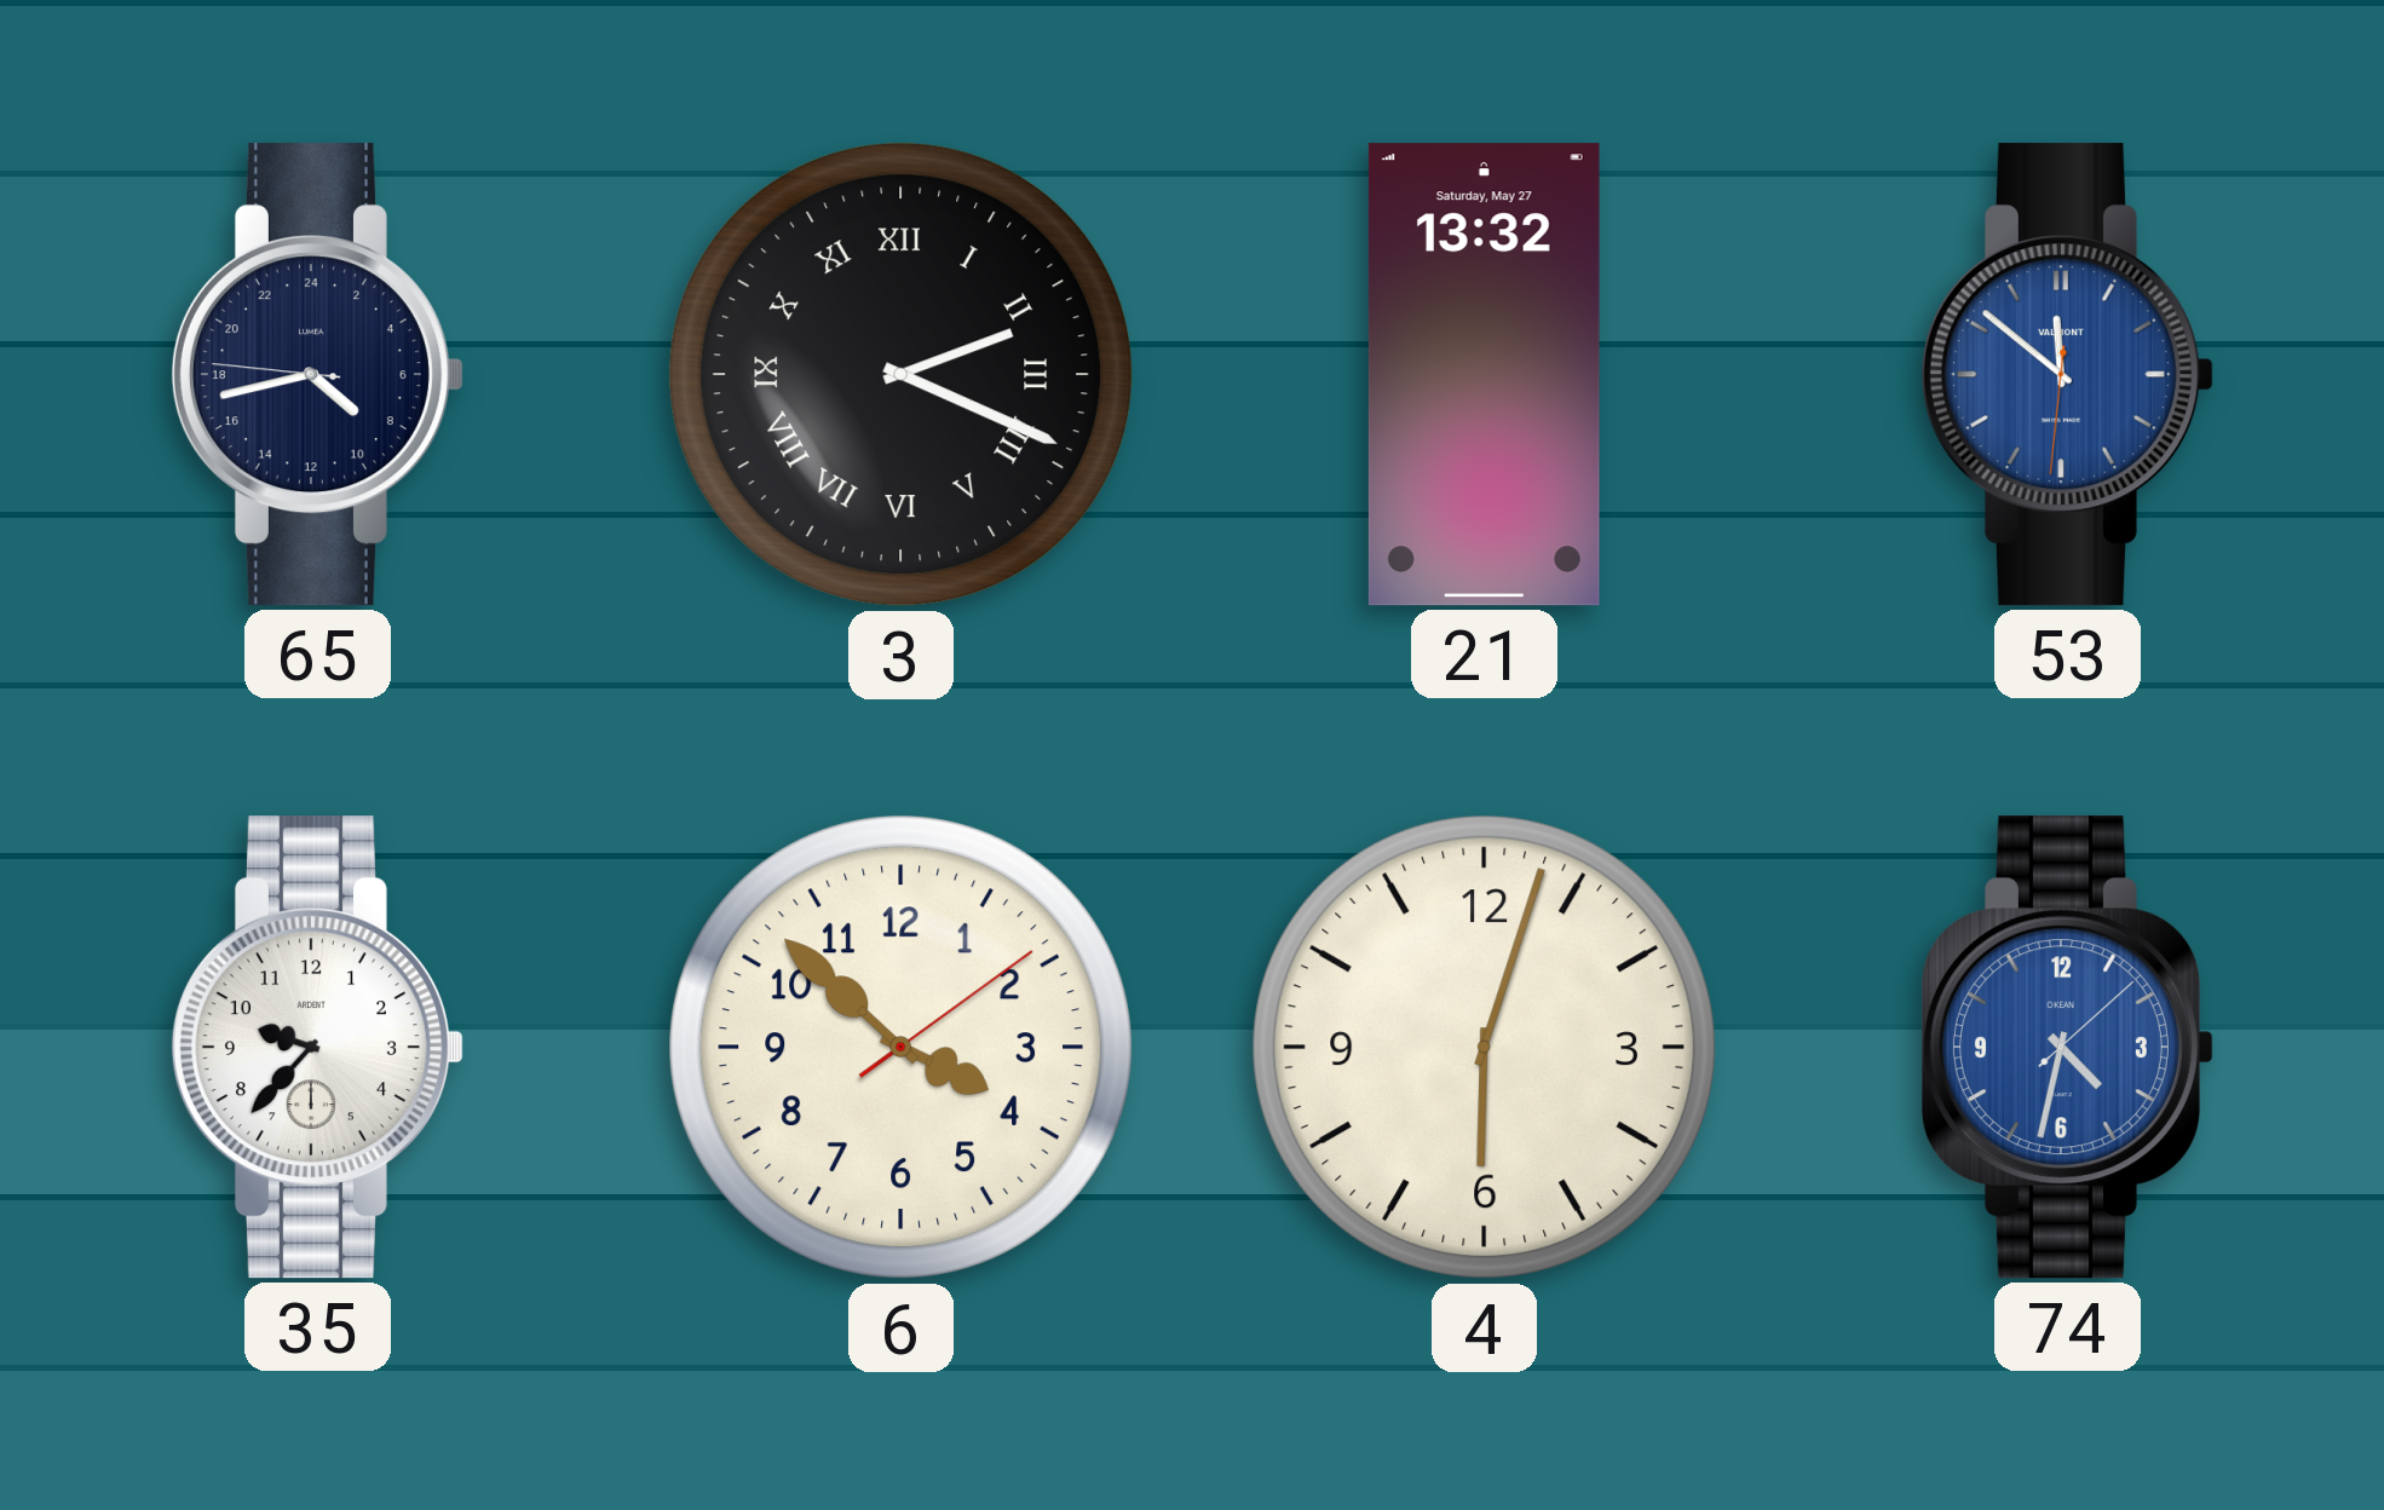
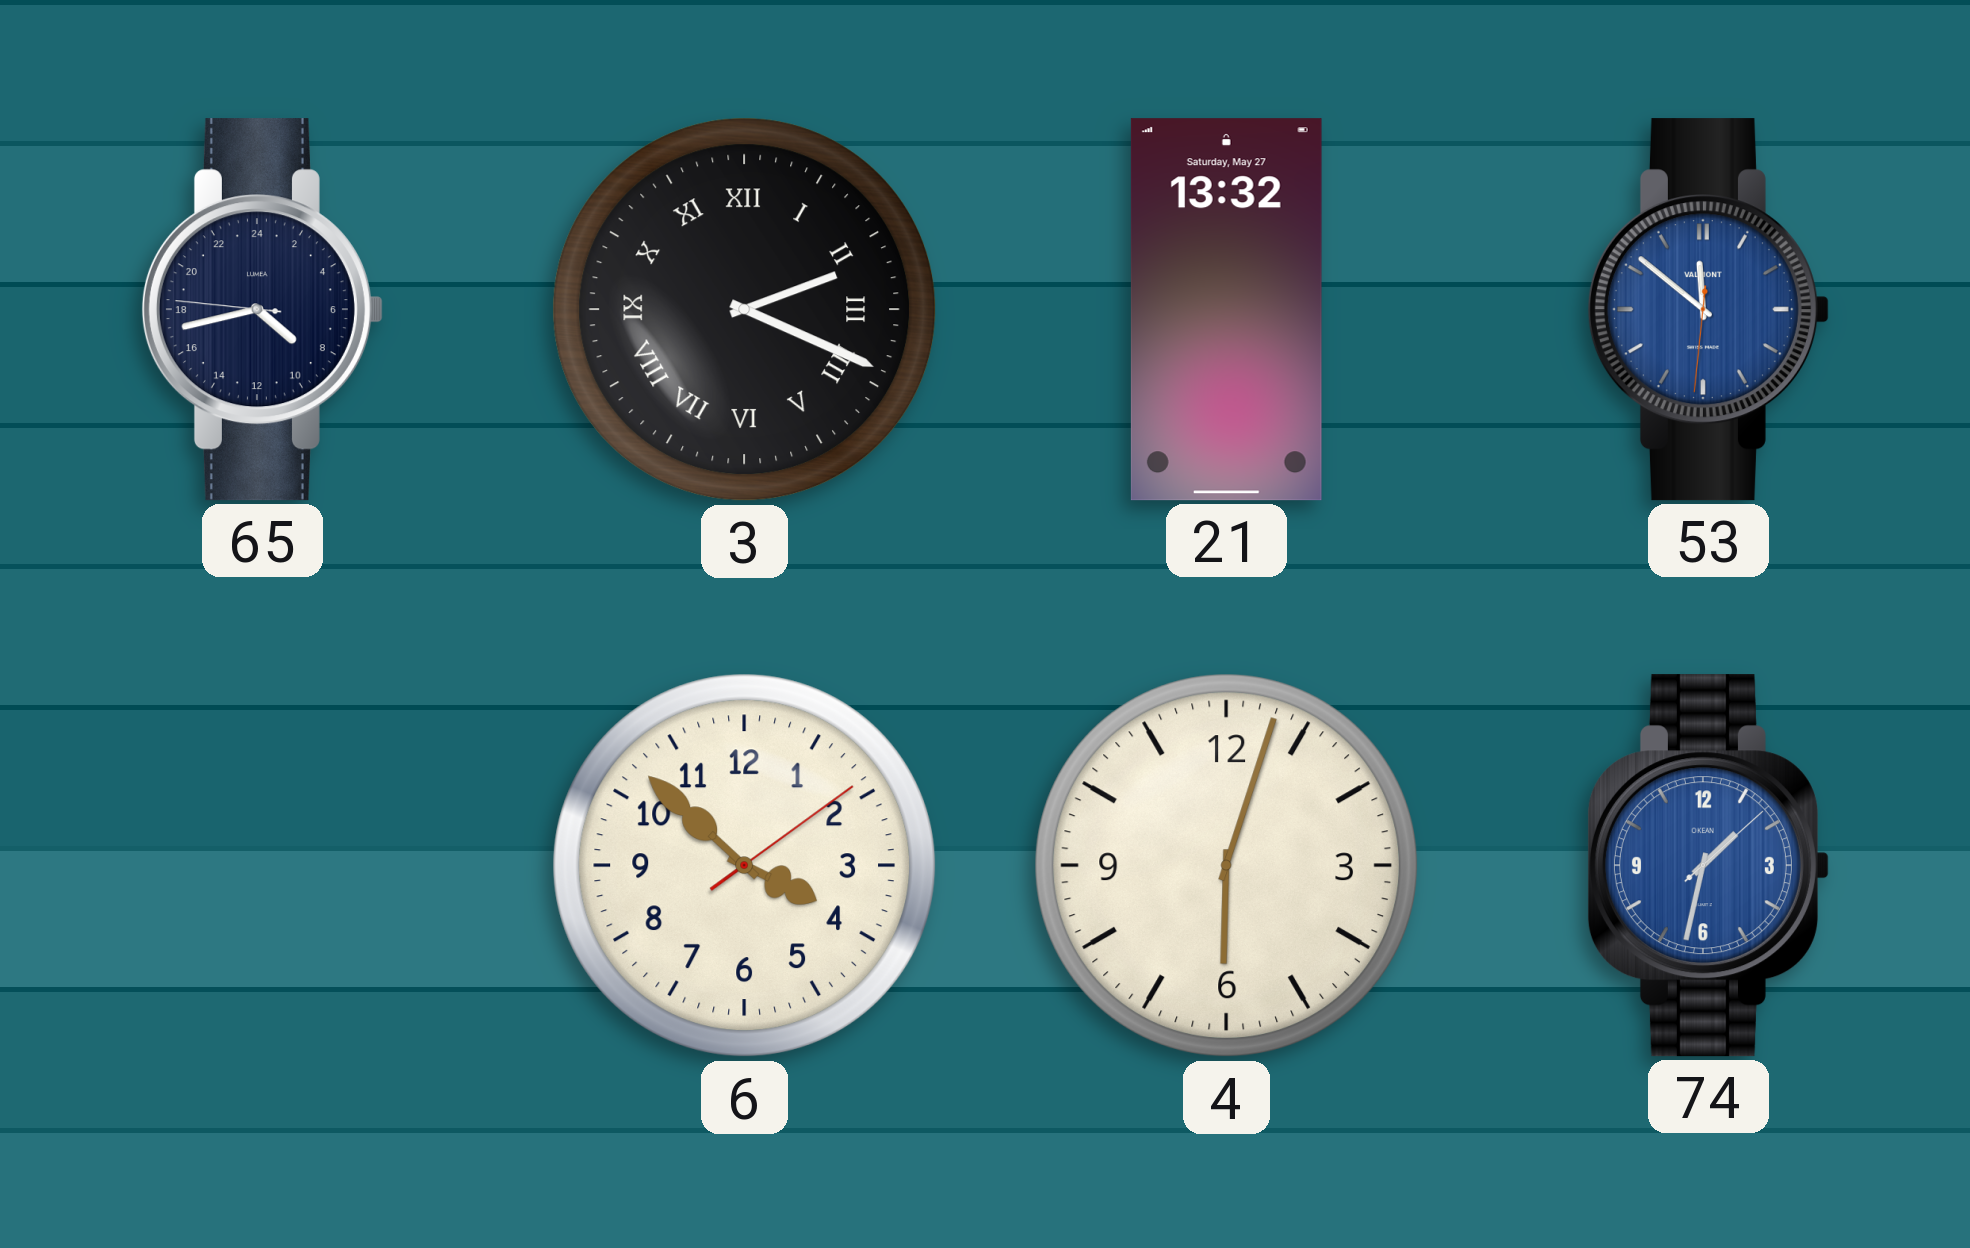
35: 9:37 -> none (317, 1048)
74: 4:32 -> 1:32 (1708, 866)
